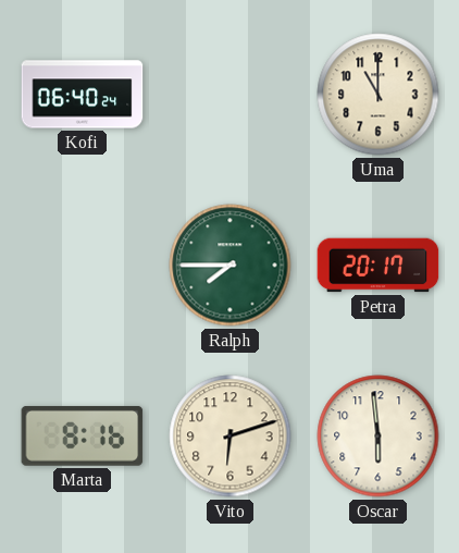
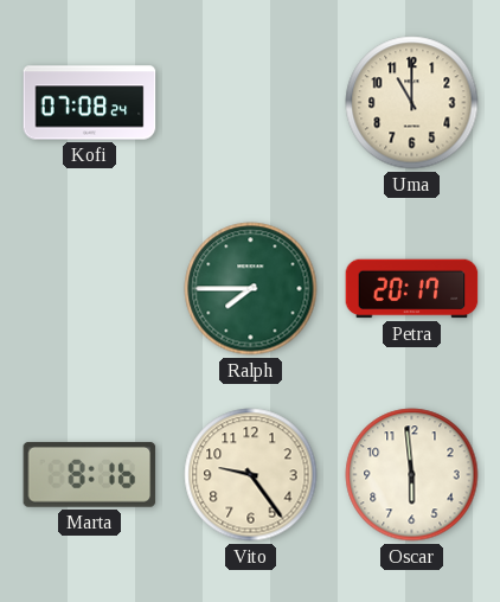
Kofi: 06:40 -> 07:08 (90, 103)
Vito: 6:12 -> 9:24 (251, 475)
